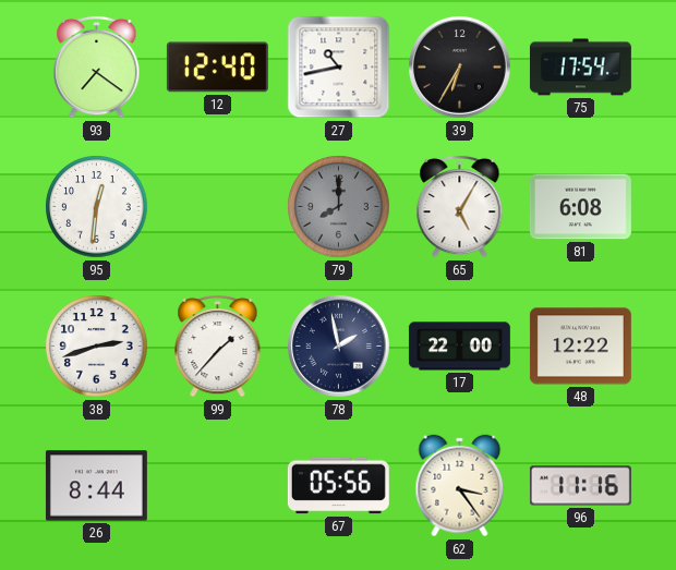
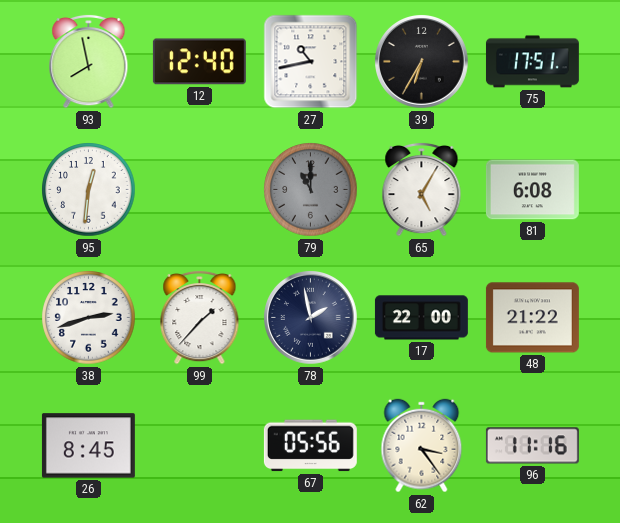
93: 7:21 -> 7:58 (89, 61)
75: 17:54 -> 17:51 (532, 62)
79: 8:00 -> 11:00 (311, 190)
48: 12:22 -> 21:22 (532, 318)
26: 8:44 -> 8:45 (88, 446)
